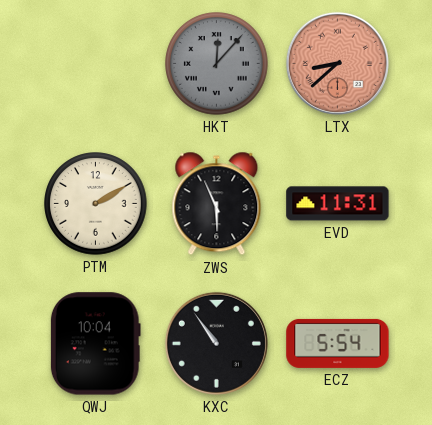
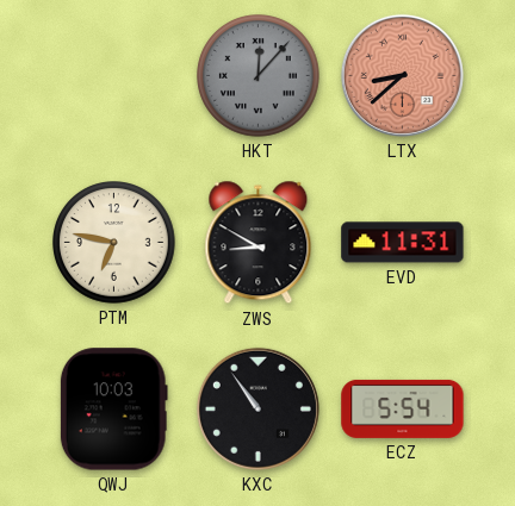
PTM: 2:10 -> 6:47 (114, 243)
ZWS: 5:56 -> 8:50 (259, 243)
QWJ: 10:04 -> 10:03 (113, 410)
